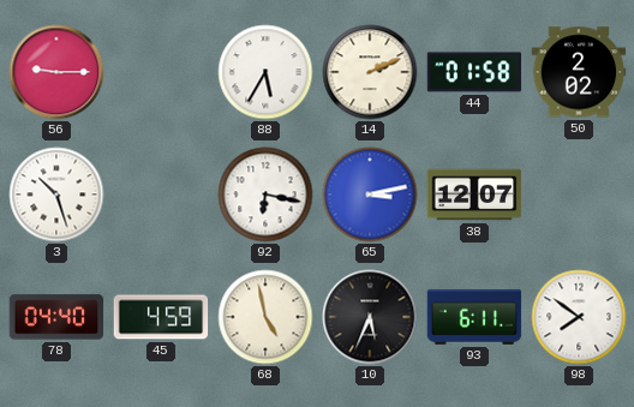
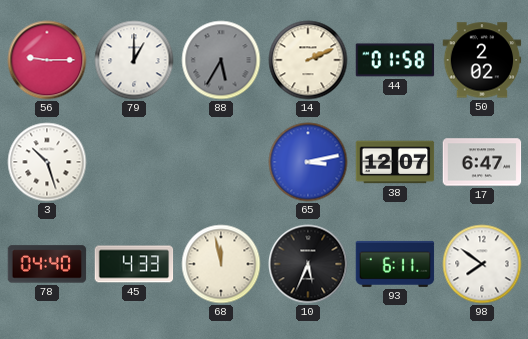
79: none -> 1:00 (134, 60)
88 dial: white -> grey (221, 60)
92: 6:17 -> none (265, 194)
17: none -> 6:47 (482, 162)
45: 4:59 -> 4:33 (134, 264)
68: 4:58 -> 11:58 (221, 264)
